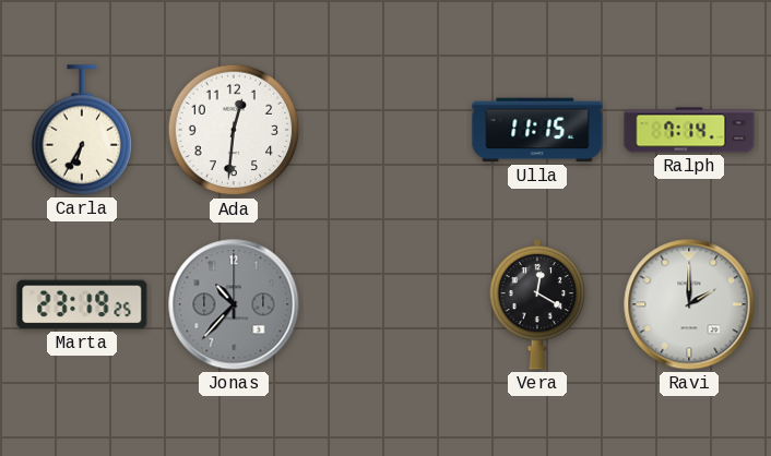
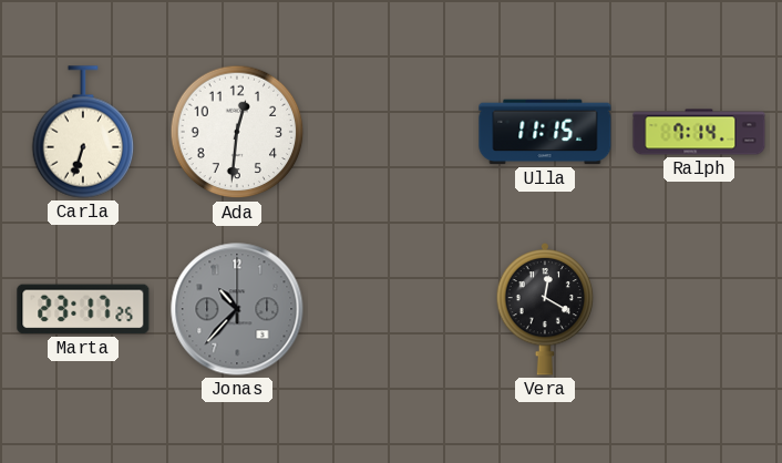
Carla: 6:35 -> 6:33 (83, 132)
Marta: 23:19 -> 23:17 (83, 309)
Ravi: 2:00 -> none (689, 304)
